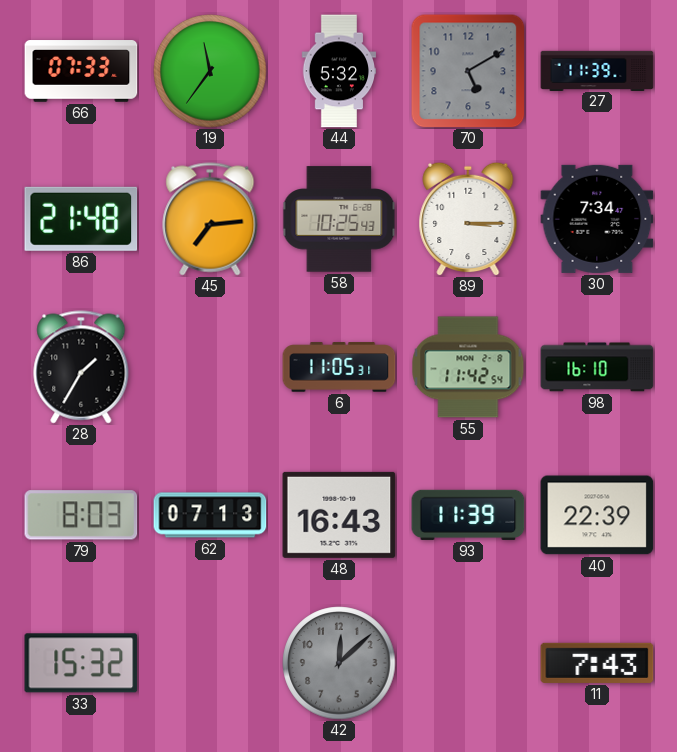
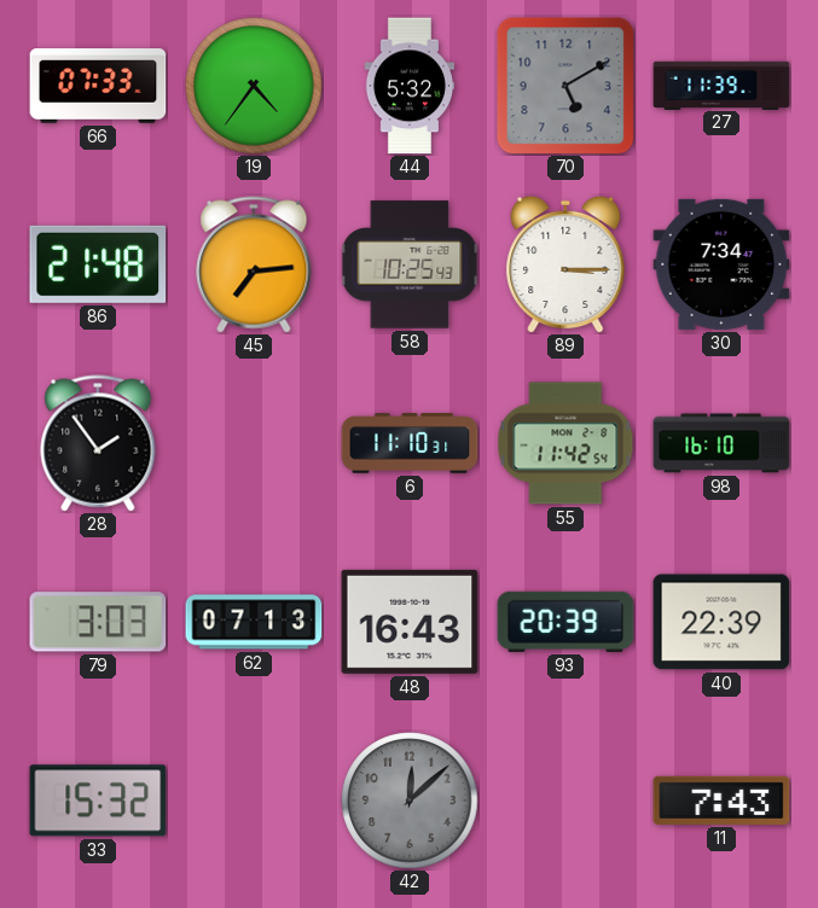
19: 11:36 -> 4:36 (254, 86)
28: 1:35 -> 1:54 (98, 443)
6: 11:05 -> 11:10 (410, 443)
79: 8:03 -> 3:03 (98, 622)
93: 11:39 -> 20:39 (565, 622)
